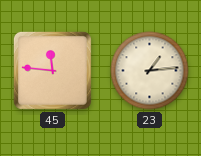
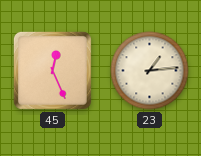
45: 11:46 -> 12:26 (52, 70)
